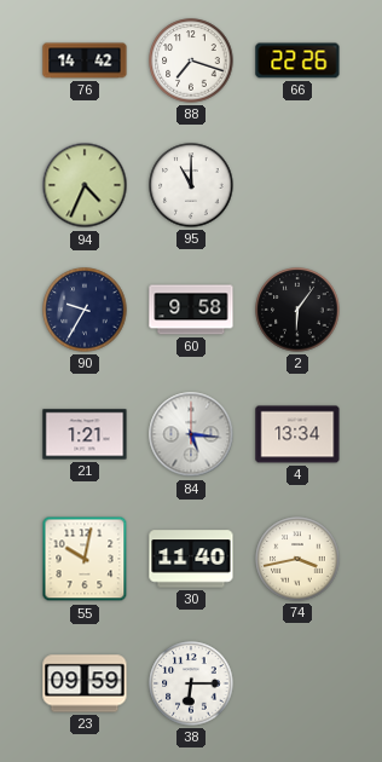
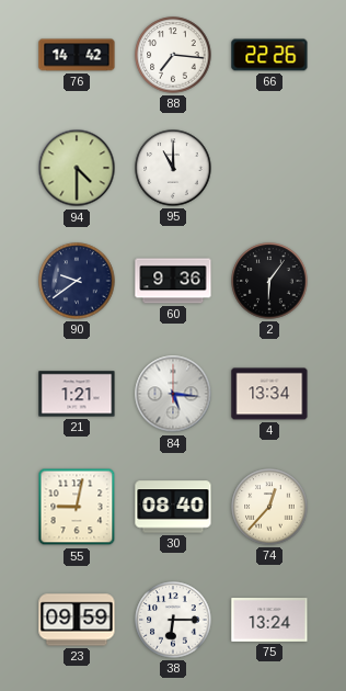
88: 7:18 -> 7:16 (173, 55)
94: 4:34 -> 4:30 (77, 168)
90: 9:35 -> 9:39 (77, 281)
60: 9:58 -> 9:36 (173, 281)
55: 10:02 -> 9:02 (77, 507)
30: 11:40 -> 08:40 (173, 507)
74: 3:43 -> 12:37 (269, 507)
75: none -> 13:24 (269, 621)
